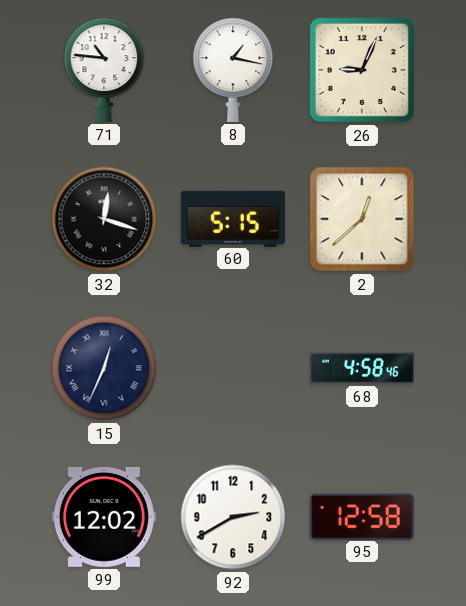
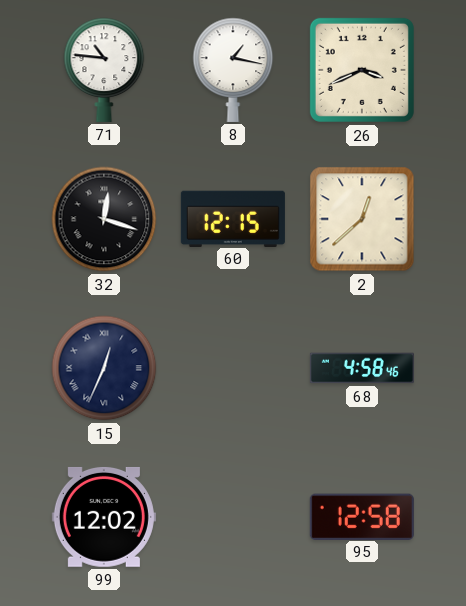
26: 9:04 -> 3:41 (362, 70)
60: 5:15 -> 12:15 (233, 218)
92: 2:40 -> none (233, 517)
